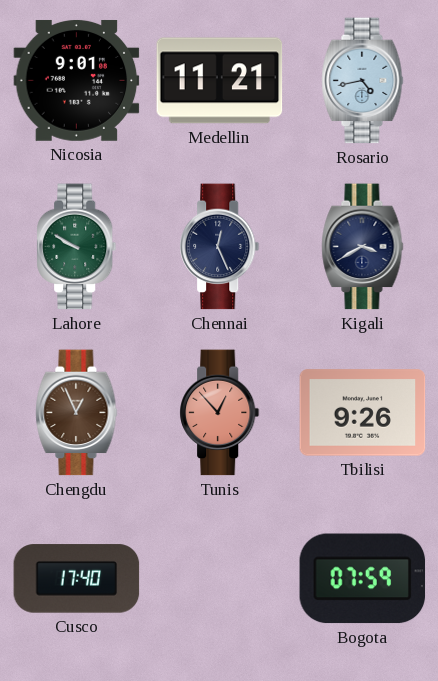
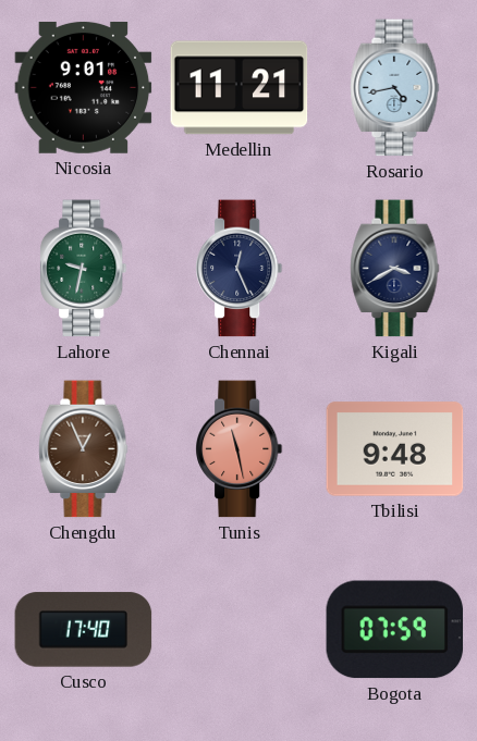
Lahore: 9:50 -> 9:32 (84, 269)
Tunis: 12:53 -> 11:28 (240, 449)
Tbilisi: 9:26 -> 9:48 (395, 449)
